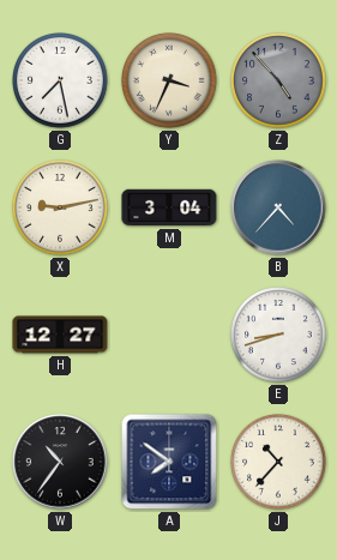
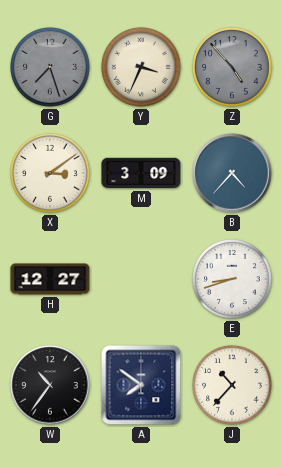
G: 7:28 -> 7:27 (51, 68)
G dial: white -> grey (51, 68)
X: 9:13 -> 3:09 (51, 174)
M: 3:04 -> 3:09 (141, 173)
